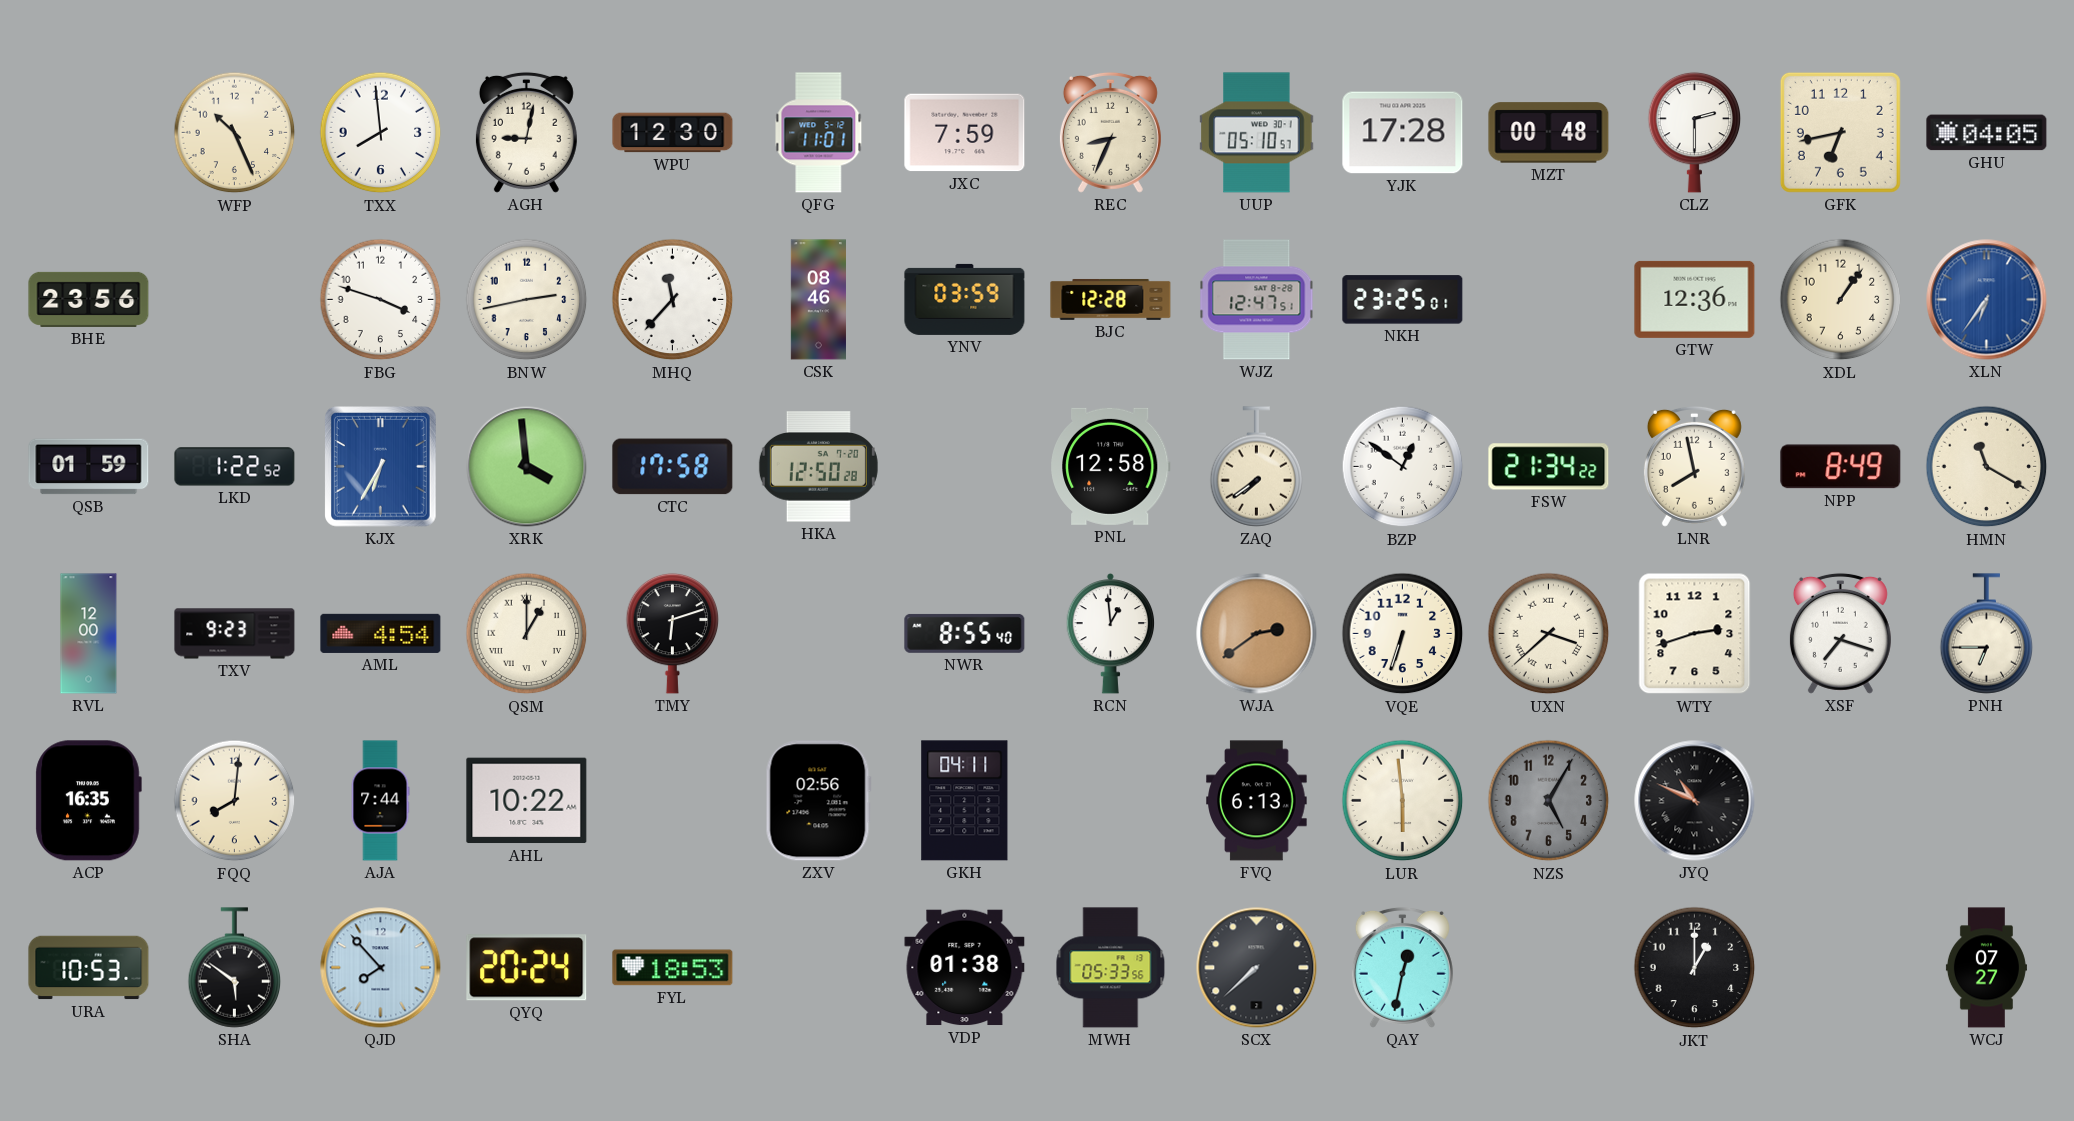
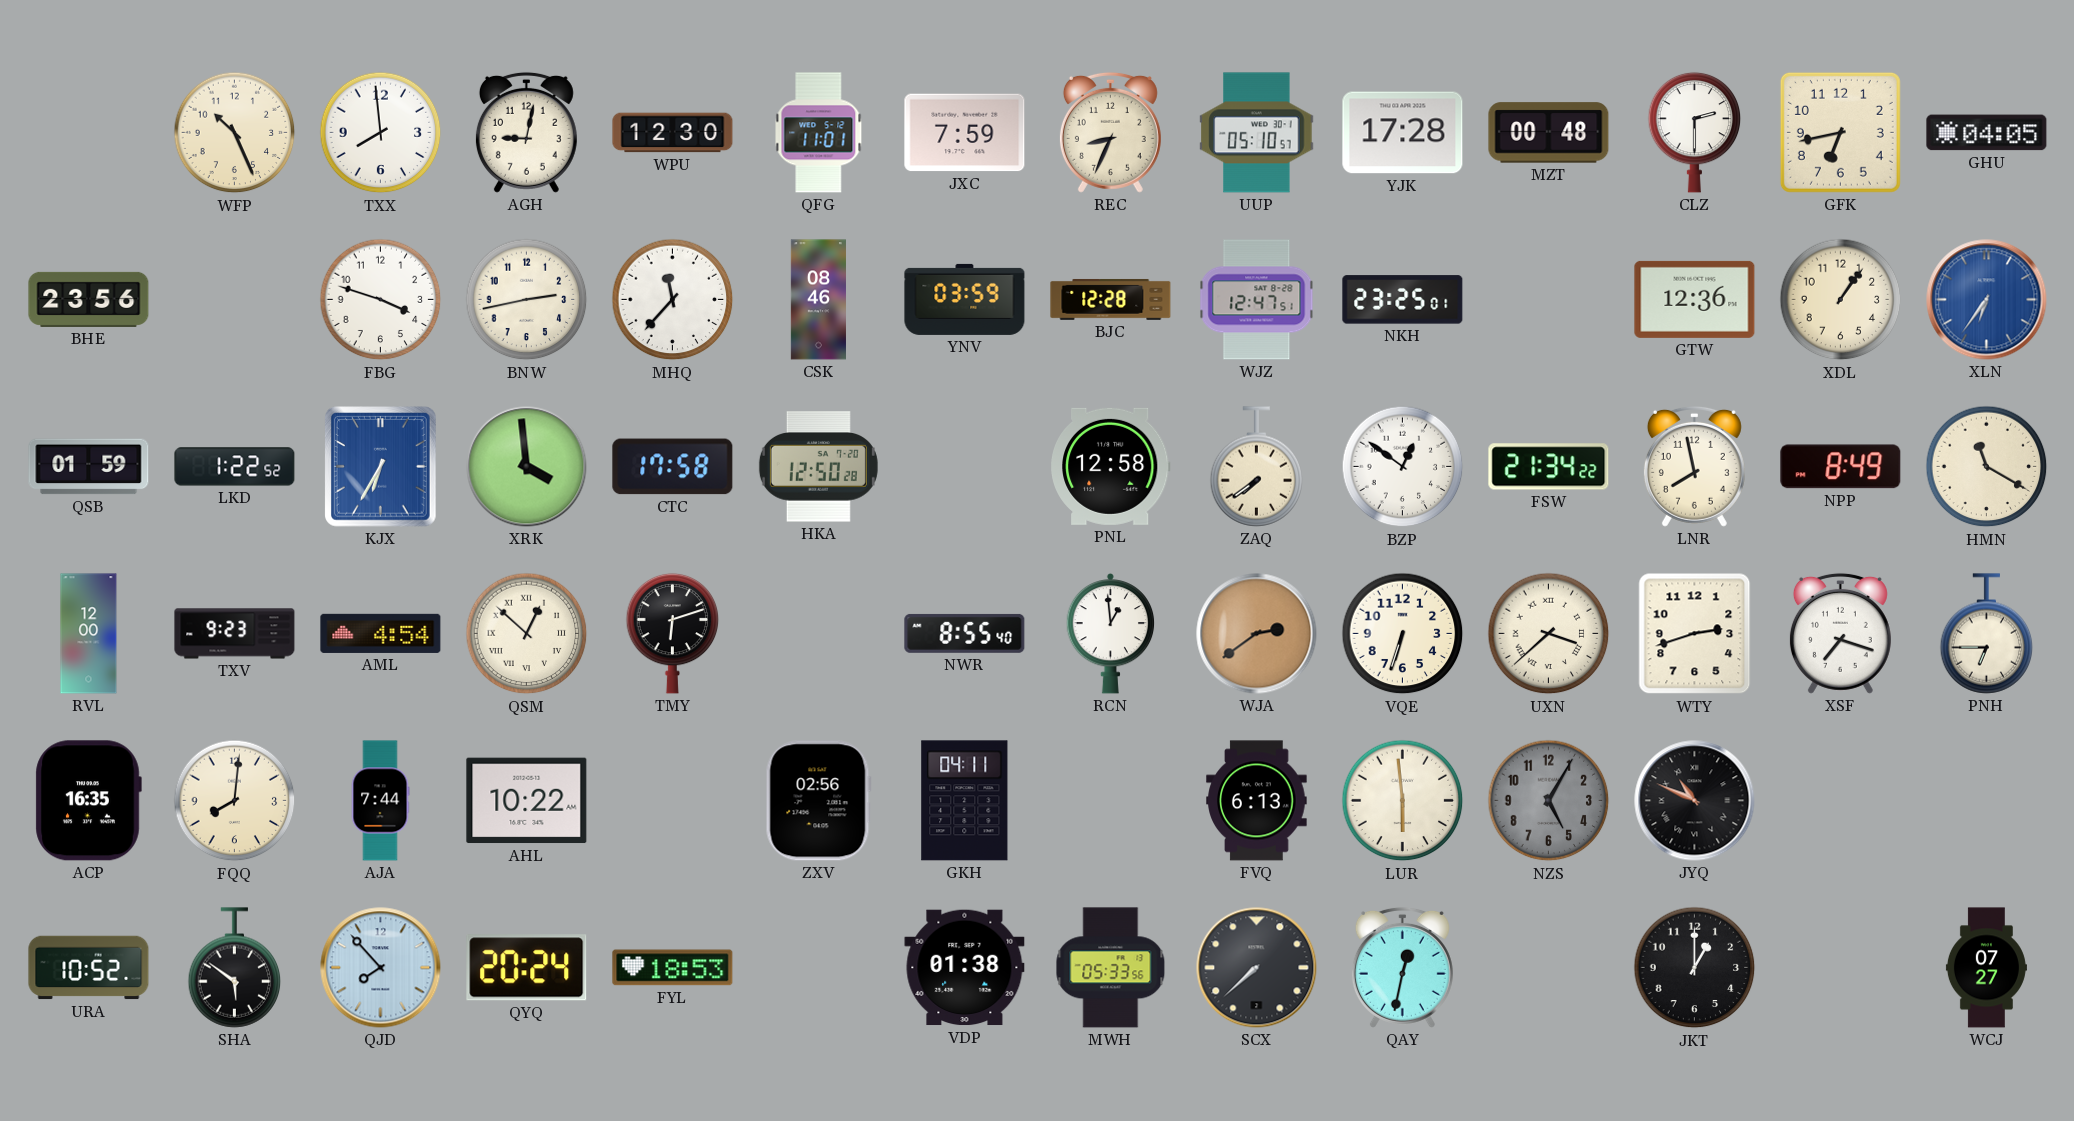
QSM: 1:00 -> 12:52 (527, 634)
URA: 10:53 -> 10:52 (89, 968)
